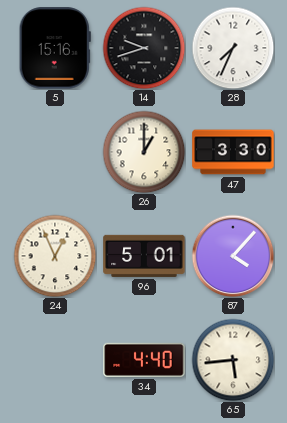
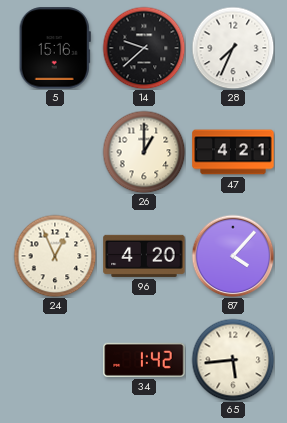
14: 9:42 -> 9:38 (144, 48)
47: 3:30 -> 4:21 (233, 152)
96: 5:01 -> 4:20 (144, 256)
34: 4:40 -> 1:42 (144, 360)
